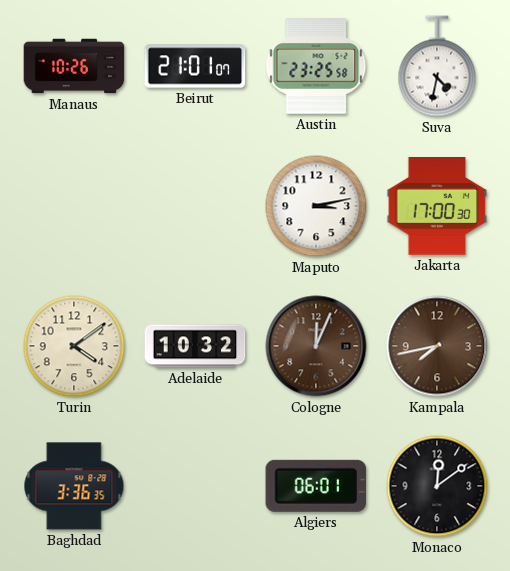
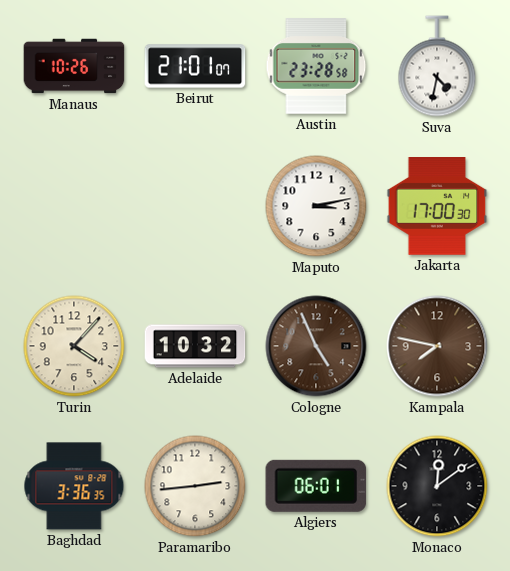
Austin: 23:25 -> 23:28 (316, 66)
Turin: 4:09 -> 4:07 (74, 346)
Cologne: 12:04 -> 4:56 (316, 346)
Kampala: 7:43 -> 7:47 (437, 346)
Paramaribo: none -> 2:44 (195, 486)
